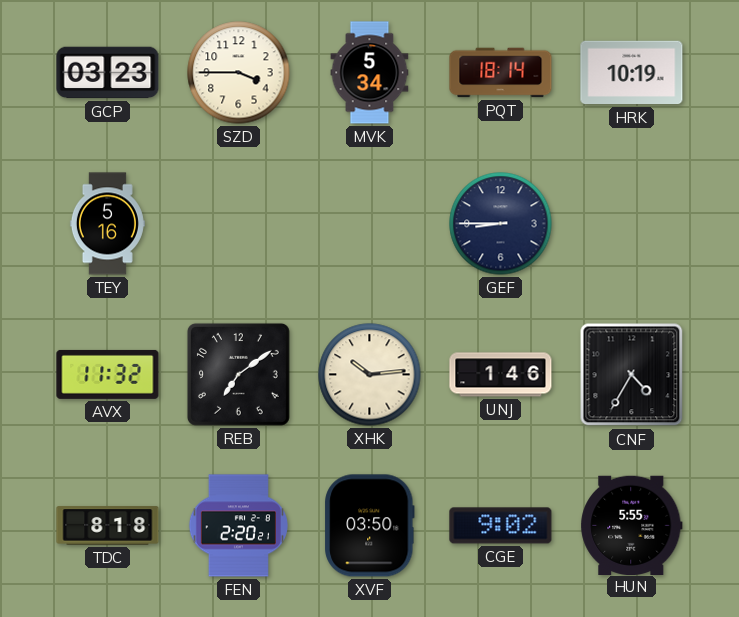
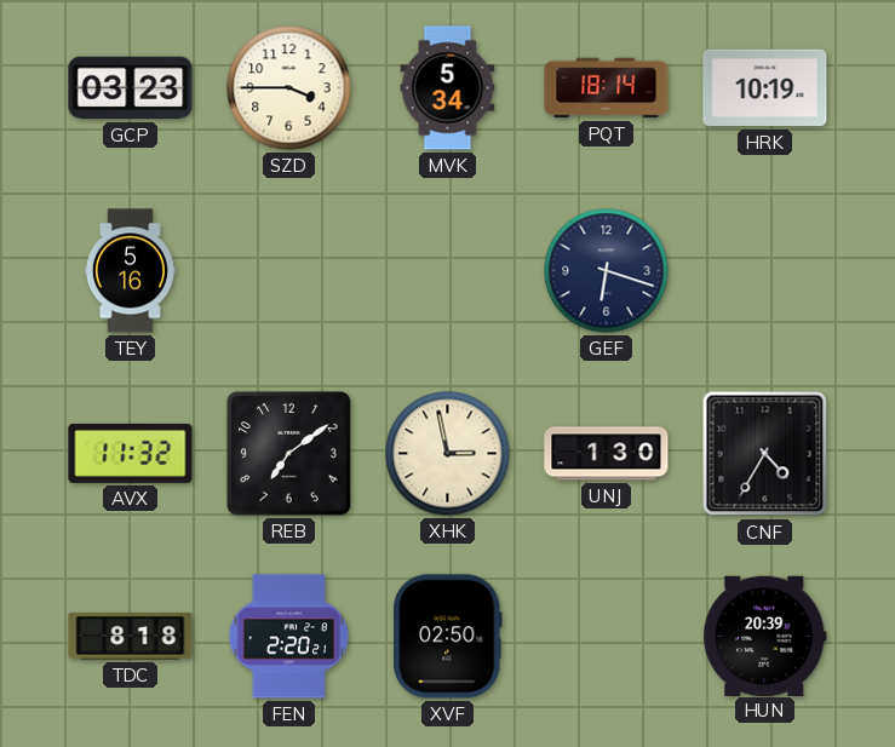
GEF: 8:45 -> 6:18 (607, 271)
XHK: 10:14 -> 2:58 (448, 454)
UNJ: 1:46 -> 1:30 (607, 454)
XVF: 03:50 -> 02:50 (448, 637)
CGE: 9:02 -> none (501, 526)
HUN: 5:55 -> 20:39 (765, 636)
